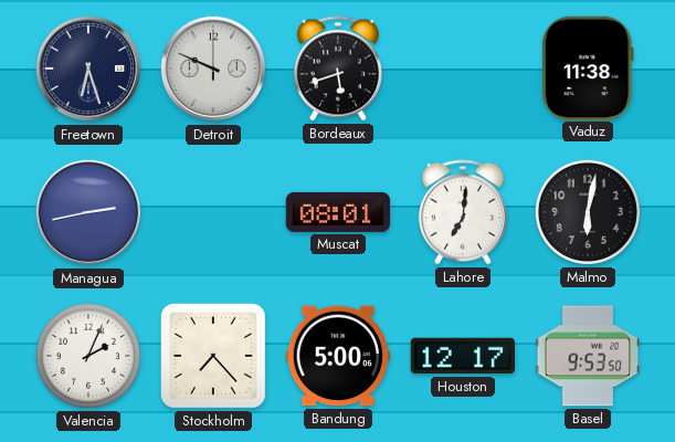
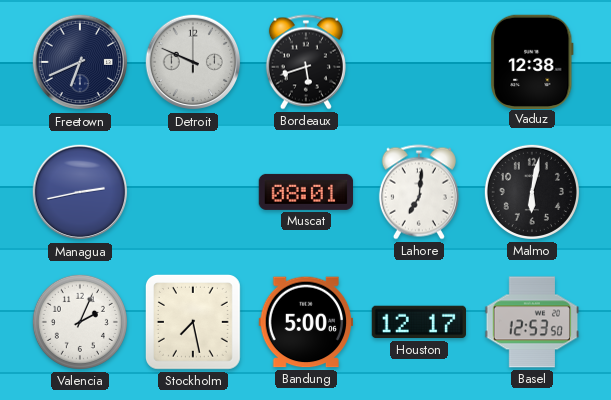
Freetown: 6:27 -> 6:41 (80, 62)
Vaduz: 11:38 -> 12:38 (532, 61)
Stockholm: 7:23 -> 7:28 (193, 322)
Basel: 9:53 -> 12:53 (532, 322)
